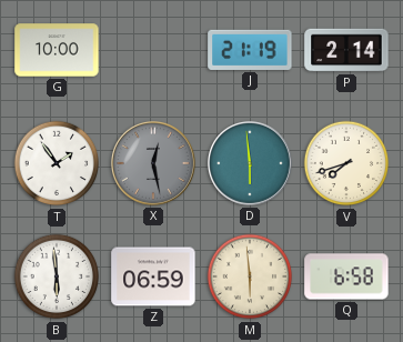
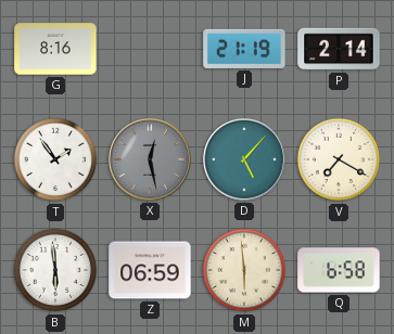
G: 10:00 -> 8:16 (55, 49)
D: 5:59 -> 5:07 (244, 159)
V: 7:42 -> 7:20 (339, 159)
